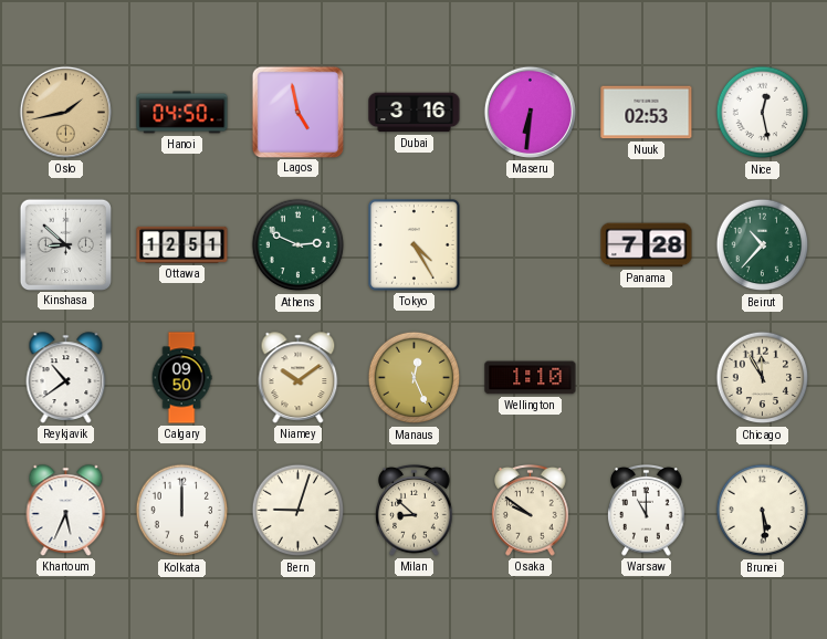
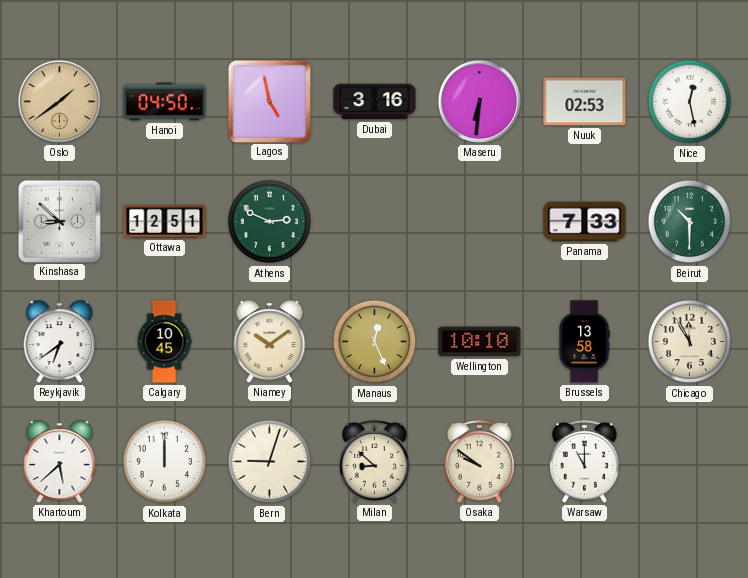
Oslo: 1:43 -> 1:39 (59, 101)
Tokyo: 4:25 -> none (415, 245)
Panama: 7:28 -> 7:33 (585, 222)
Beirut: 10:37 -> 10:30 (690, 222)
Reykjavik: 10:39 -> 6:39 (60, 342)
Calgary: 09:50 -> 10:45 (164, 342)
Wellington: 1:10 -> 10:10 (480, 342)
Brussels: none -> 13:58 (584, 342)
Khartoum: 5:34 -> 5:38 (60, 462)
Brunei: 5:29 -> none (763, 511)
